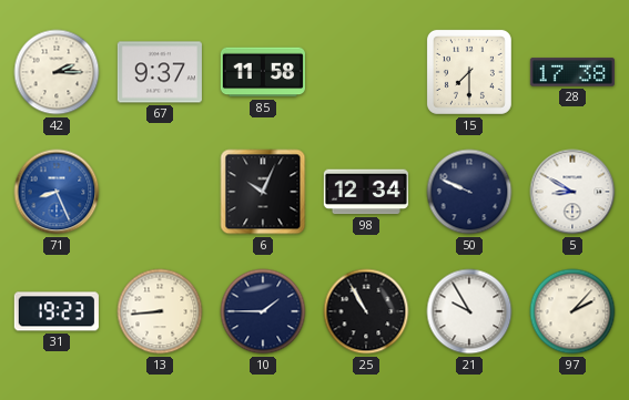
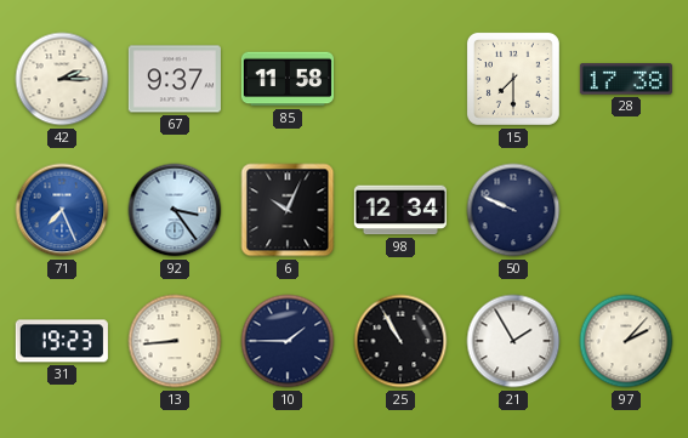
71: 8:26 -> 7:26 (62, 210)
92: none -> 3:24 (175, 210)
5: 8:50 -> none (572, 192)
21: 9:55 -> 1:55 (513, 341)
